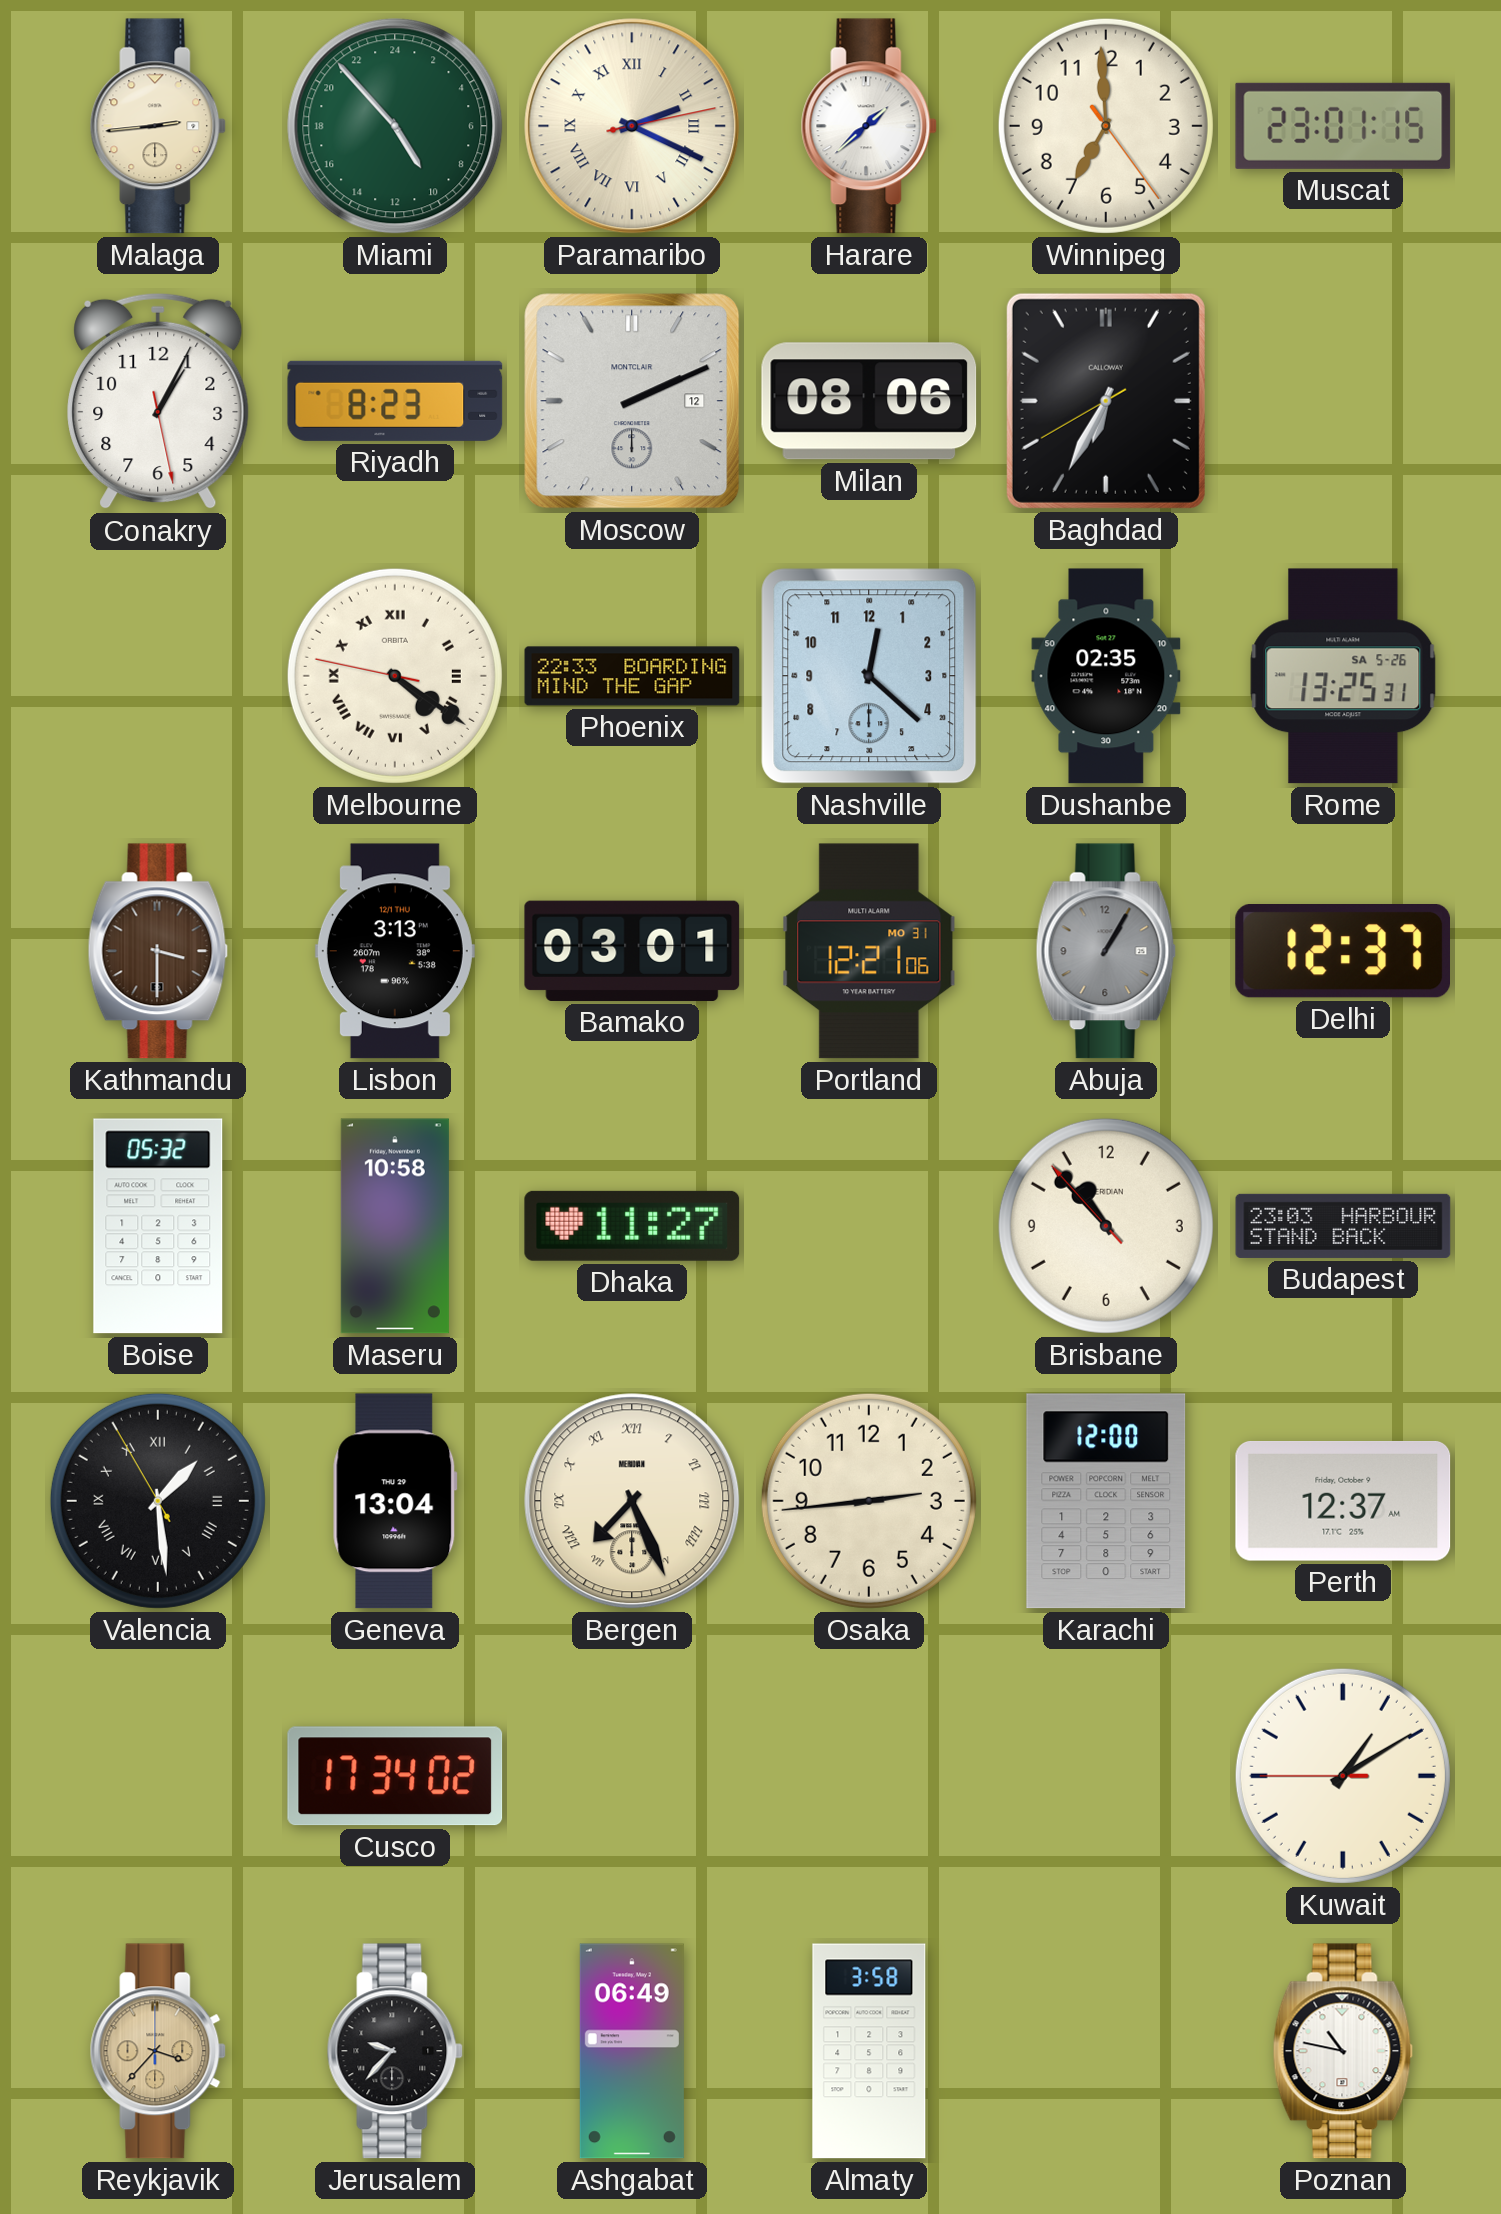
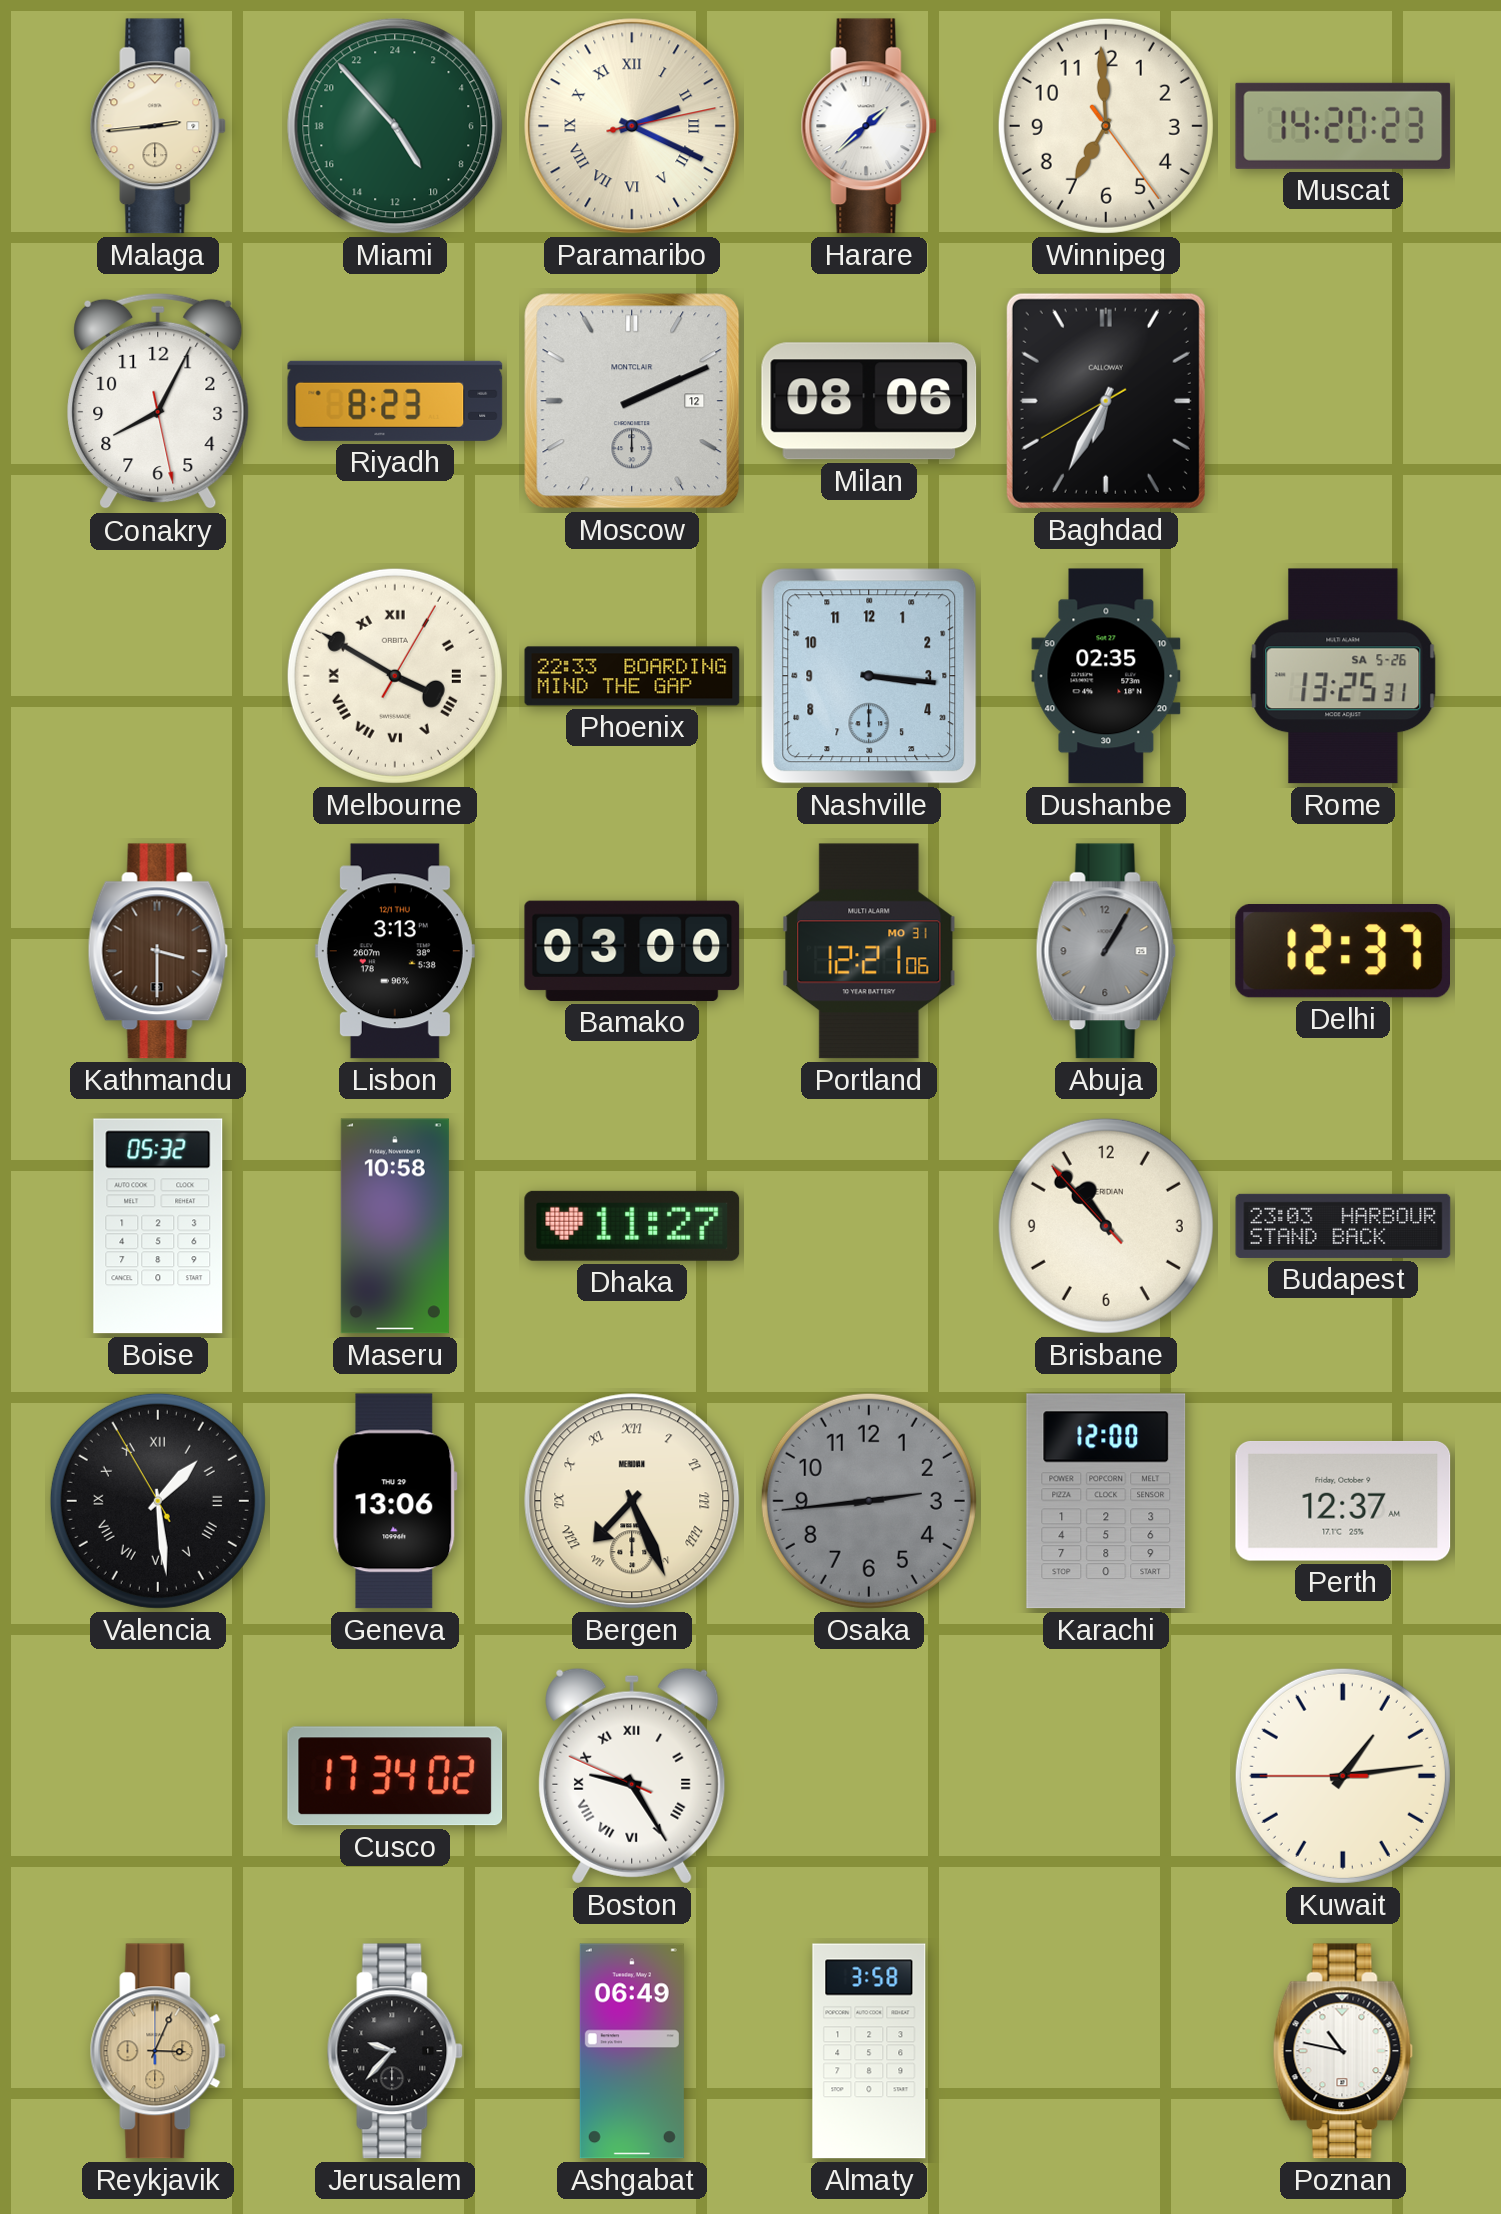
Muscat: 23:01 -> 14:20 (1343, 126)
Conakry: 1:04 -> 8:04 (158, 401)
Melbourne: 4:20 -> 3:50 (395, 676)
Nashville: 12:22 -> 3:16 (869, 676)
Bamako: 03:01 -> 03:00 (632, 951)
Geneva: 13:04 -> 13:06 (395, 1501)
Osaka dial: cream -> grey (869, 1501)
Boston: none -> 9:24 (632, 1776)
Kuwait: 1:09 -> 1:13 (1343, 1776)
Reykjavik: 3:37 -> 3:04 (158, 2051)
